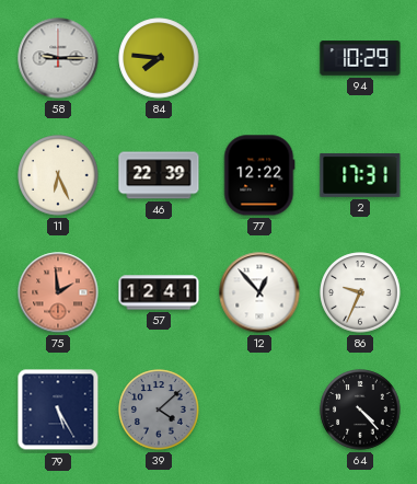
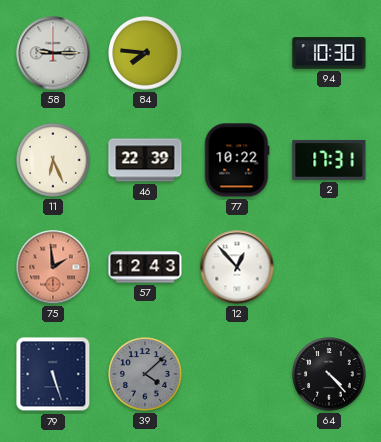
94: 10:29 -> 10:30 (329, 53)
77: 12:22 -> 10:22 (237, 160)
57: 12:41 -> 12:43 (145, 267)
86: 9:34 -> none (360, 292)
79: 5:25 -> 5:27 (53, 374)
